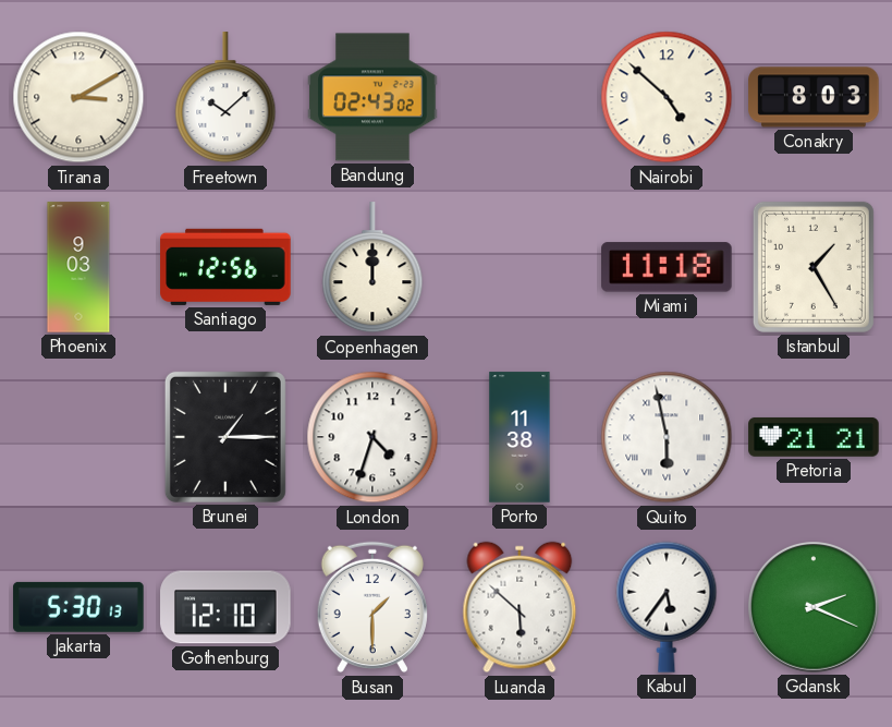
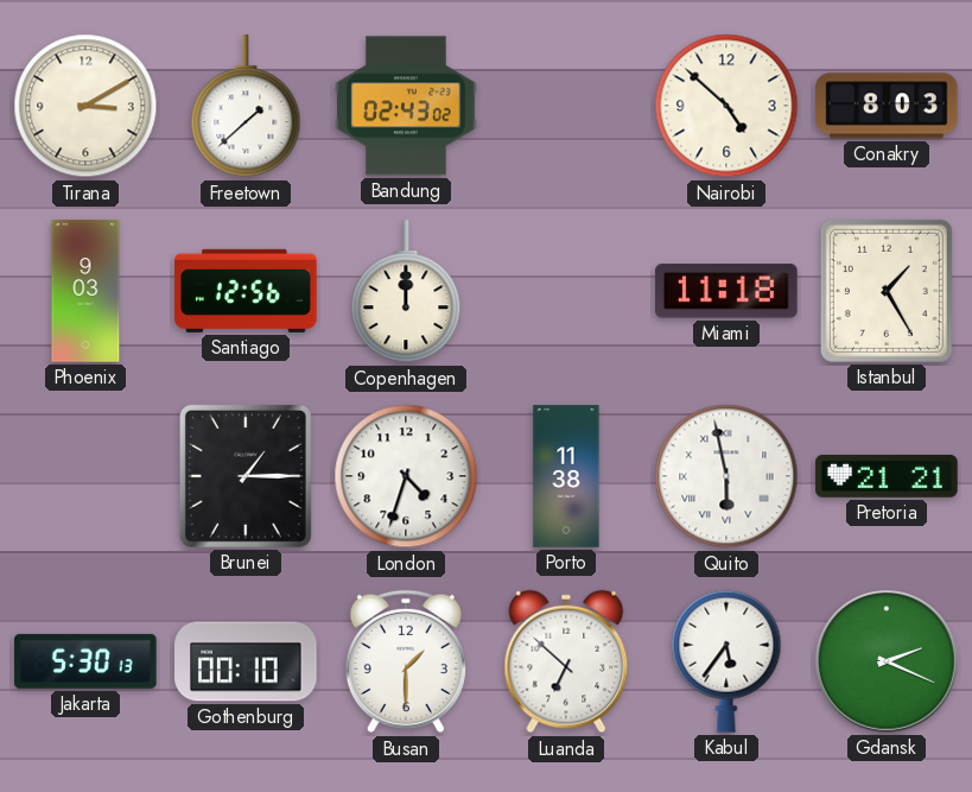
Freetown: 10:08 -> 1:38 (246, 107)
Gothenburg: 12:10 -> 00:10 (246, 661)
Luanda: 5:52 -> 6:52 (566, 661)
